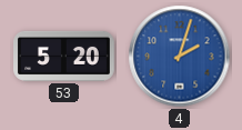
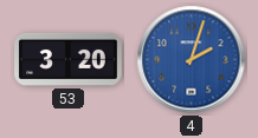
53: 5:20 -> 3:20 (69, 59)
